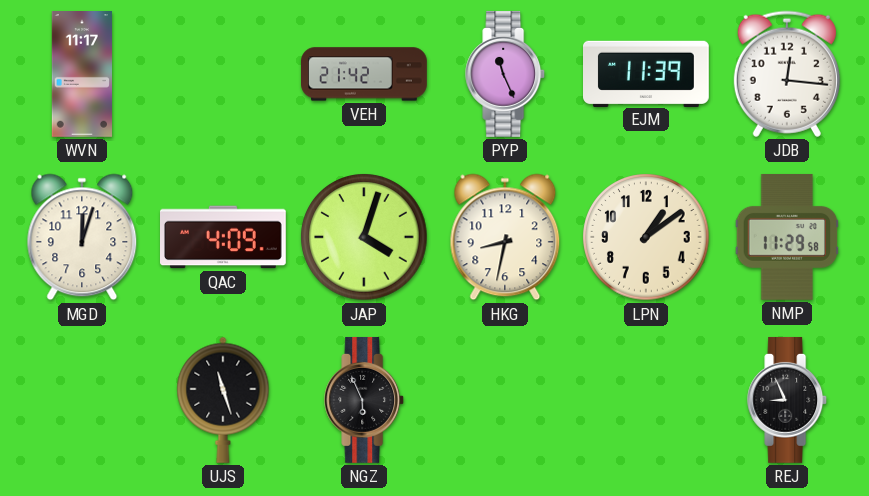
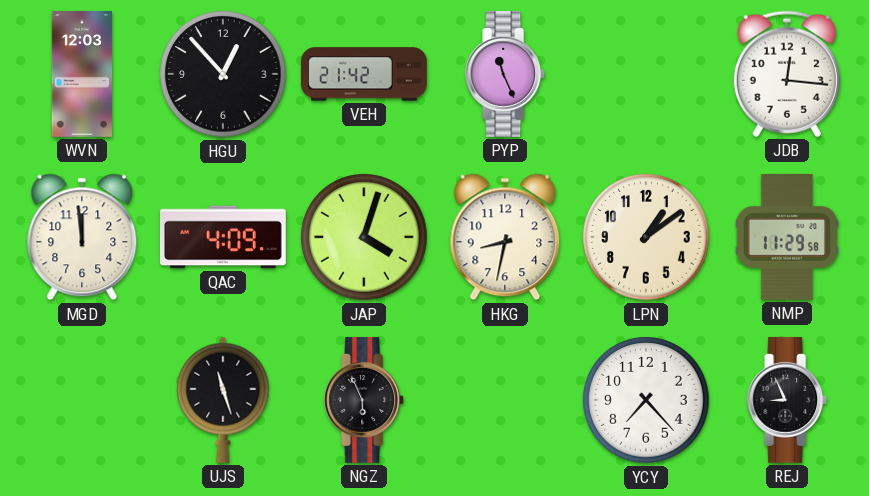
WVN: 11:17 -> 12:03 (81, 75)
HGU: none -> 12:53 (223, 74)
EJM: 11:39 -> none (647, 73)
MGD: 12:03 -> 11:59 (82, 237)
YCY: none -> 7:23 (646, 400)
